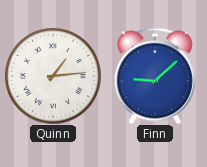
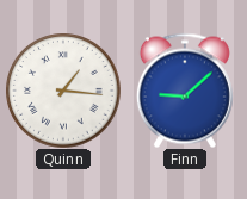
Quinn: 1:14 -> 1:16 (63, 91)
